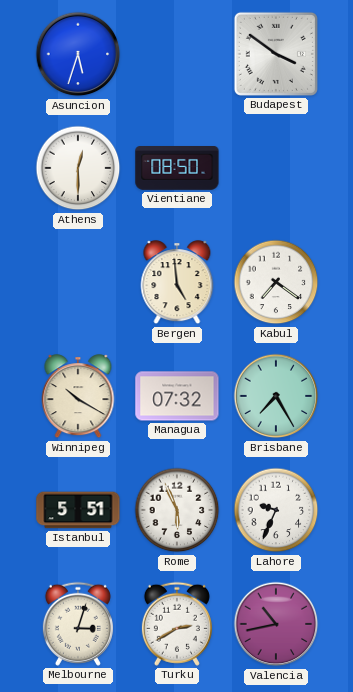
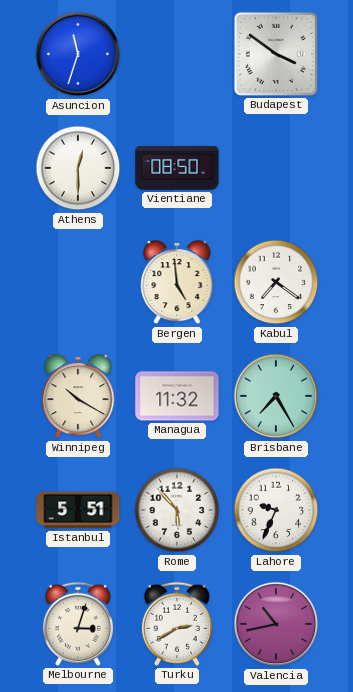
Asuncion: 5:33 -> 11:33 (78, 54)
Managua: 07:32 -> 11:32 (177, 396)
Rome: 5:56 -> 5:53 (177, 510)
